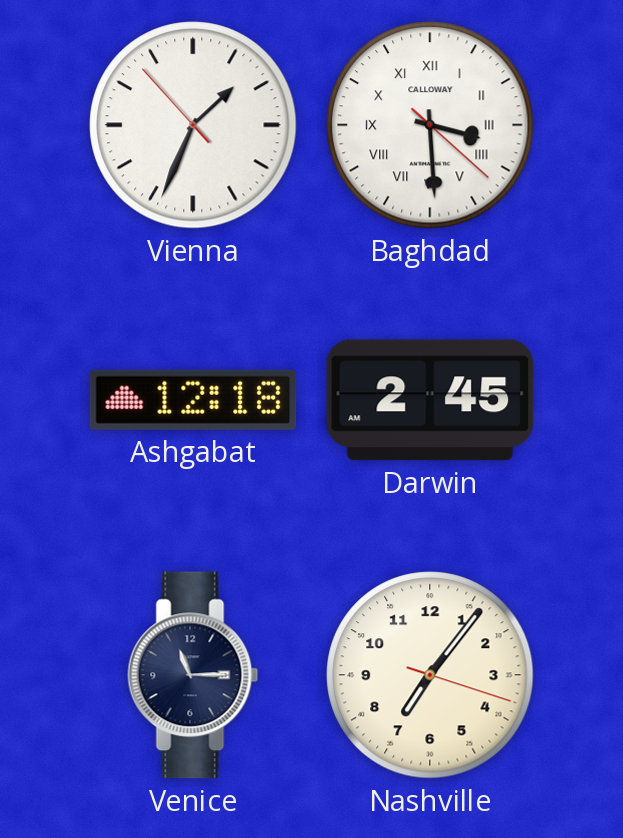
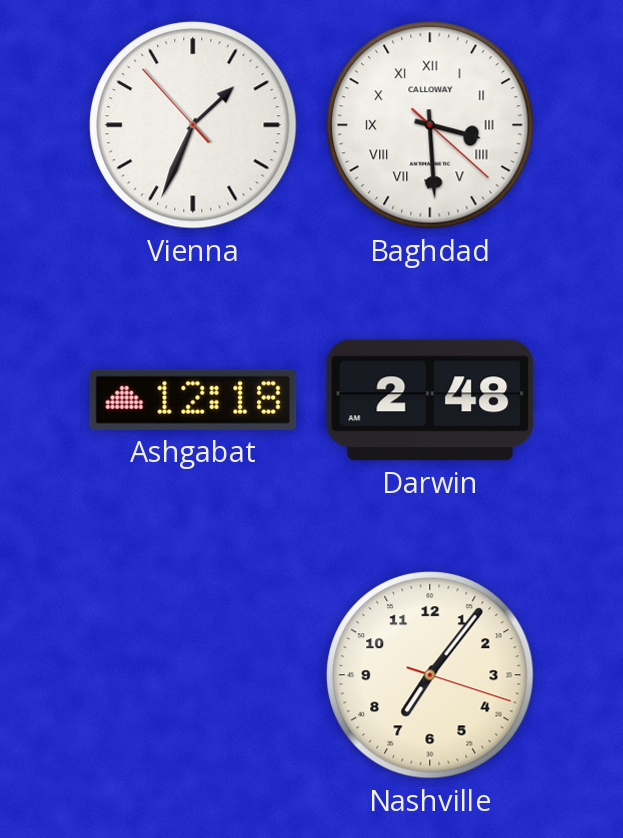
Darwin: 2:45 -> 2:48 (430, 400)
Venice: 11:15 -> none (193, 675)
